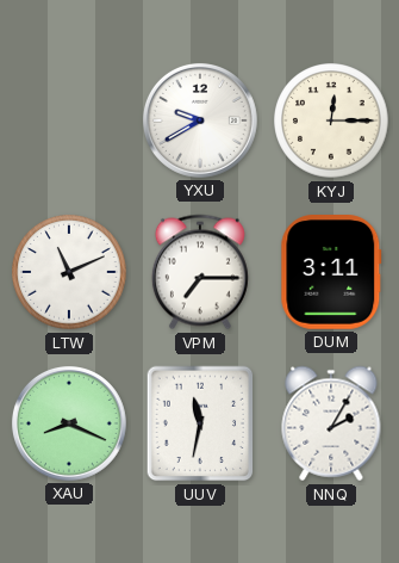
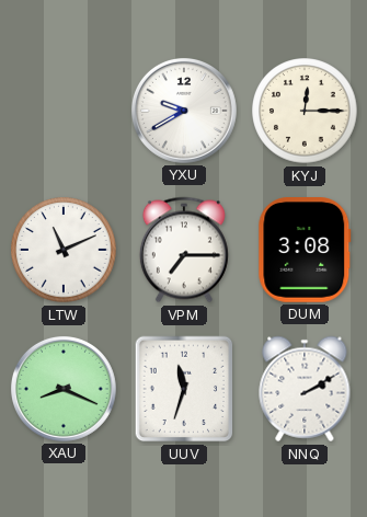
DUM: 3:11 -> 3:08 (305, 251)
UUV: 11:32 -> 11:33 (184, 389)
NNQ: 2:05 -> 2:10 (305, 389)
